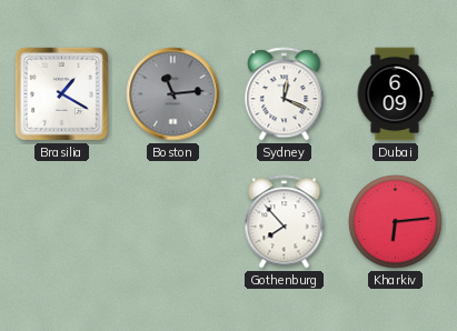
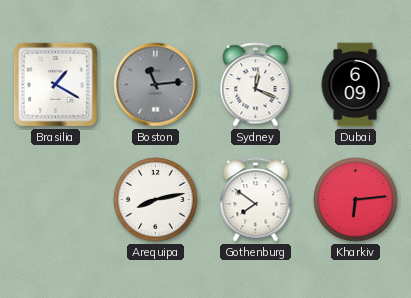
Arequipa: none -> 8:13 (156, 200)
Gothenburg: 7:53 -> 7:51 (256, 200)
